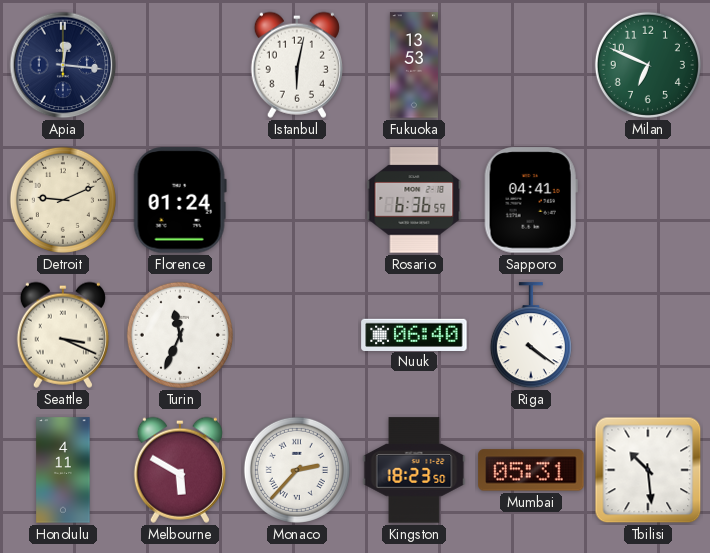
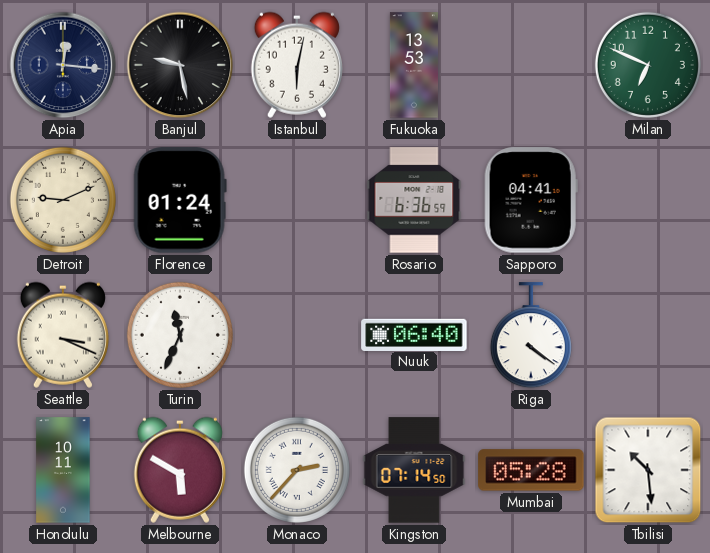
Banjul: none -> 9:28 (180, 65)
Honolulu: 4:11 -> 10:11 (63, 470)
Kingston: 18:23 -> 07:14 (414, 470)
Mumbai: 05:31 -> 05:28 (531, 470)
